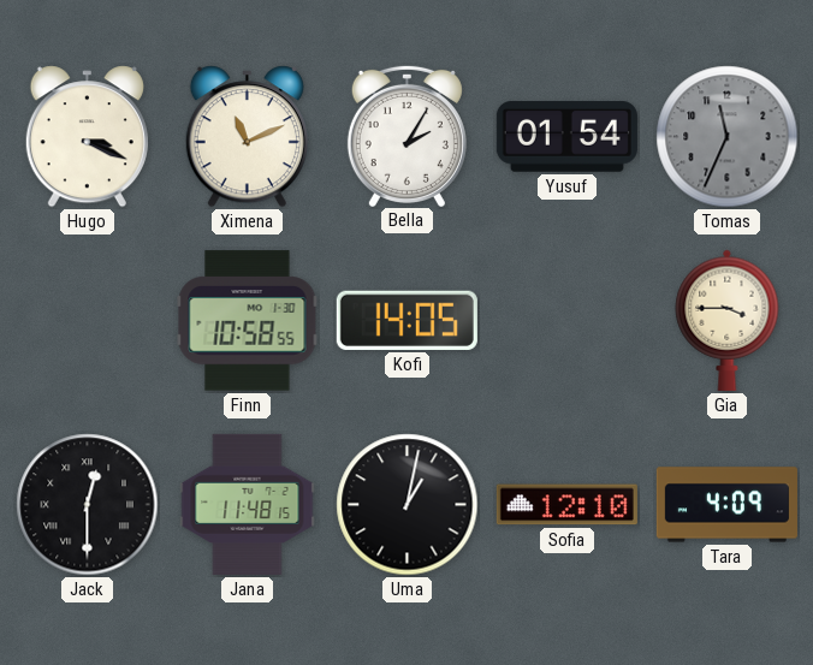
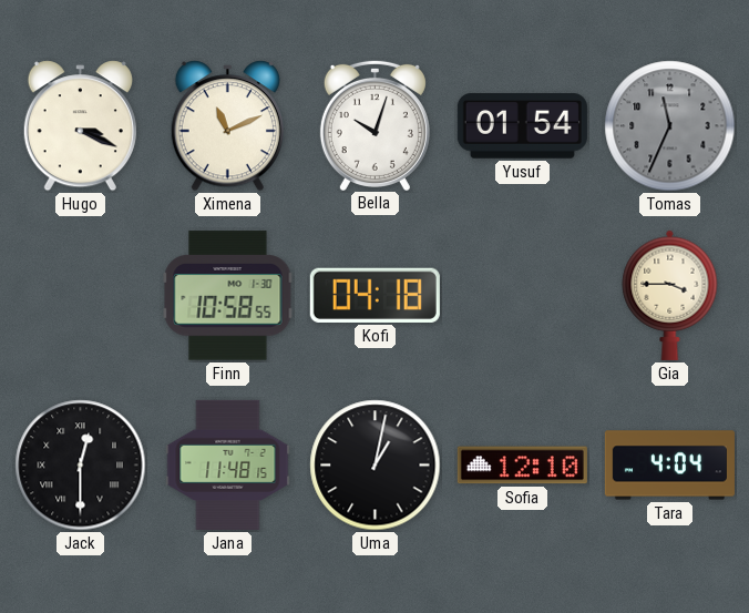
Bella: 2:05 -> 10:03 (374, 124)
Kofi: 14:05 -> 04:18 (374, 295)
Tara: 4:09 -> 4:04 (669, 466)
